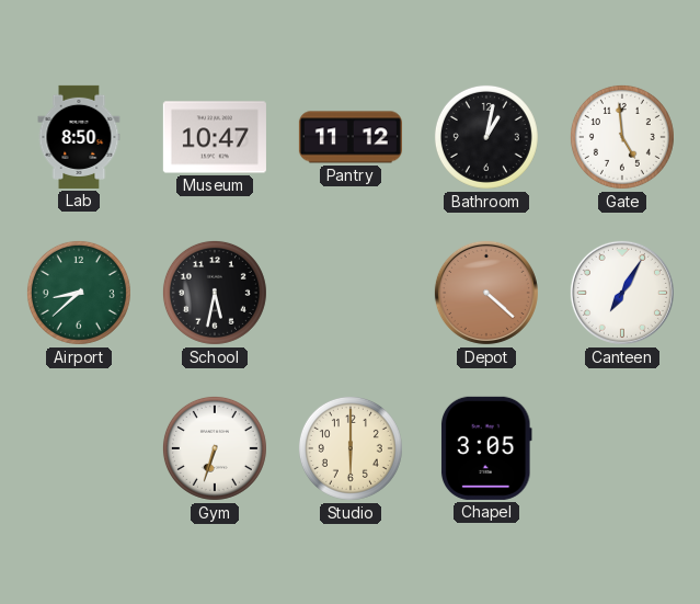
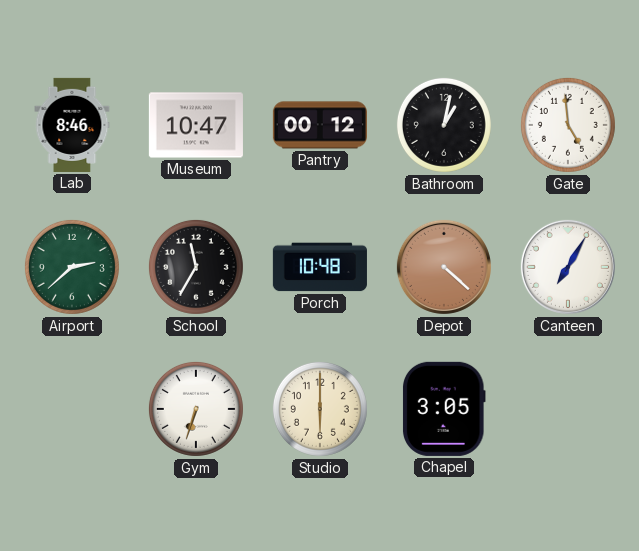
Lab: 8:50 -> 8:46 (72, 125)
Pantry: 11:12 -> 00:12 (320, 125)
Airport: 8:38 -> 2:38 (72, 267)
School: 5:32 -> 11:35 (196, 267)
Porch: none -> 10:48 (320, 267)
